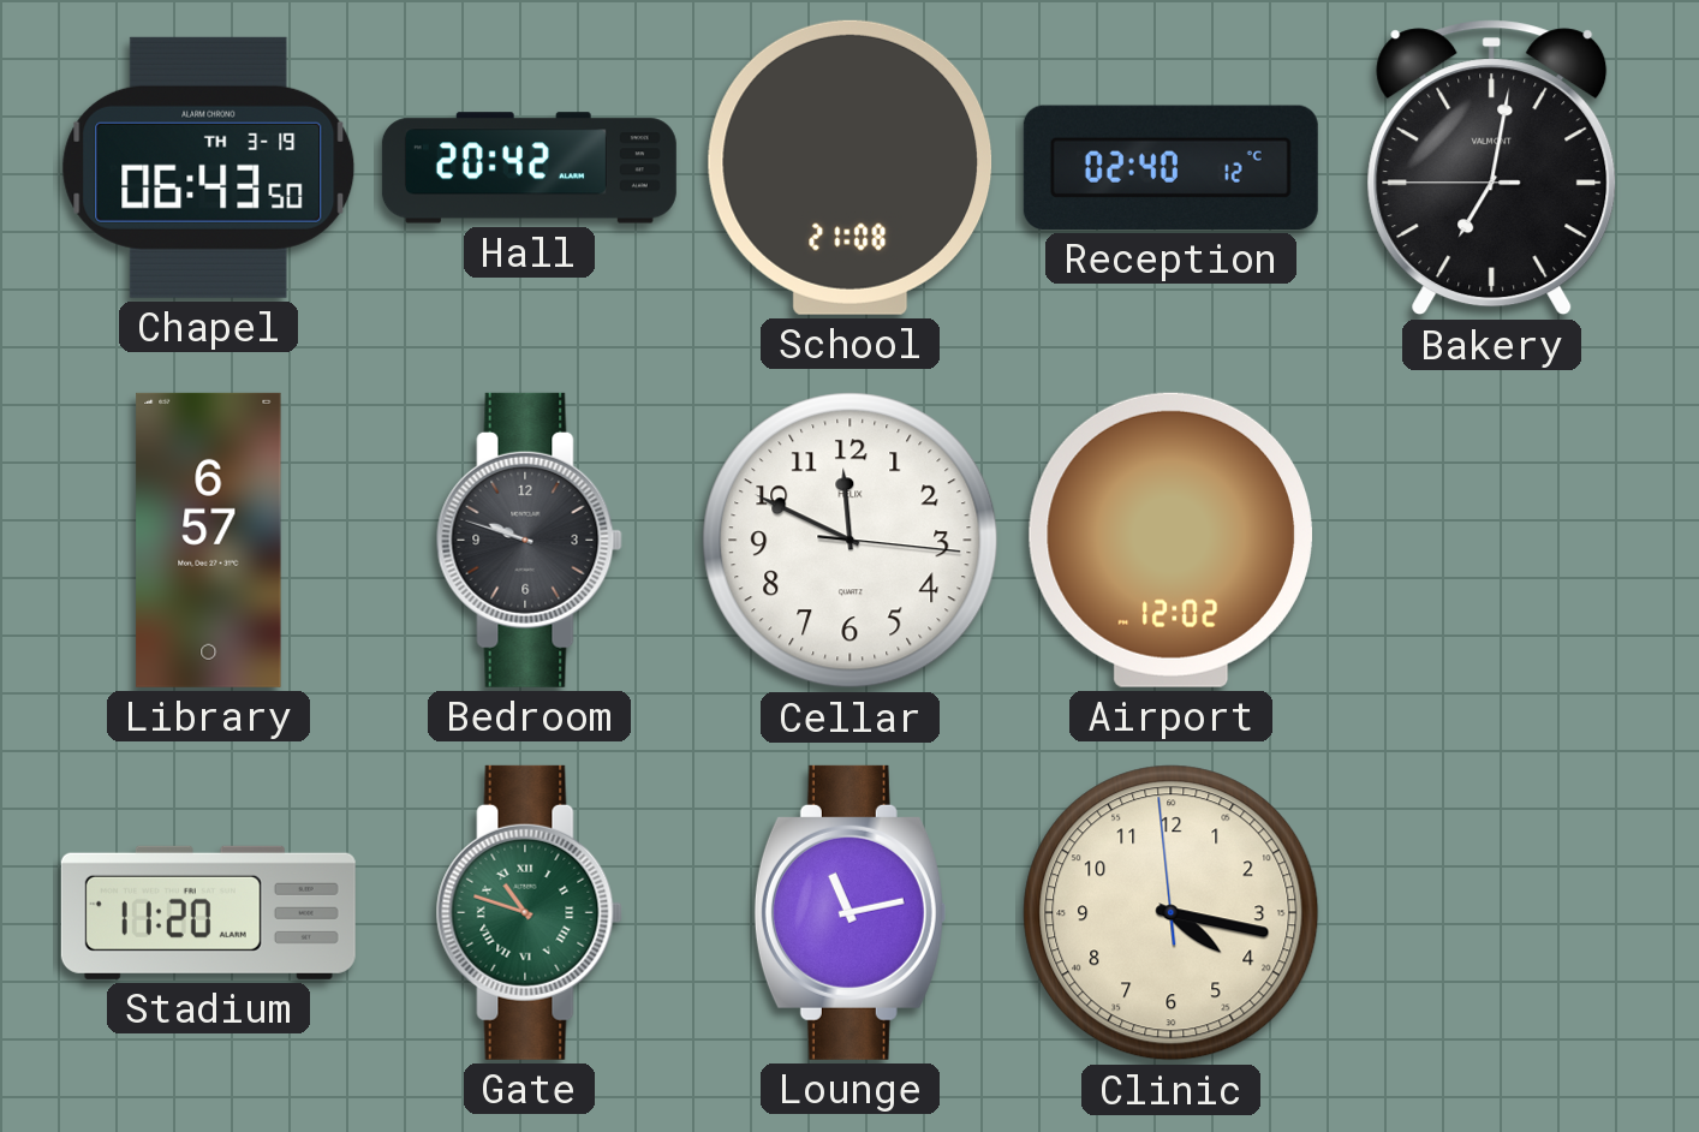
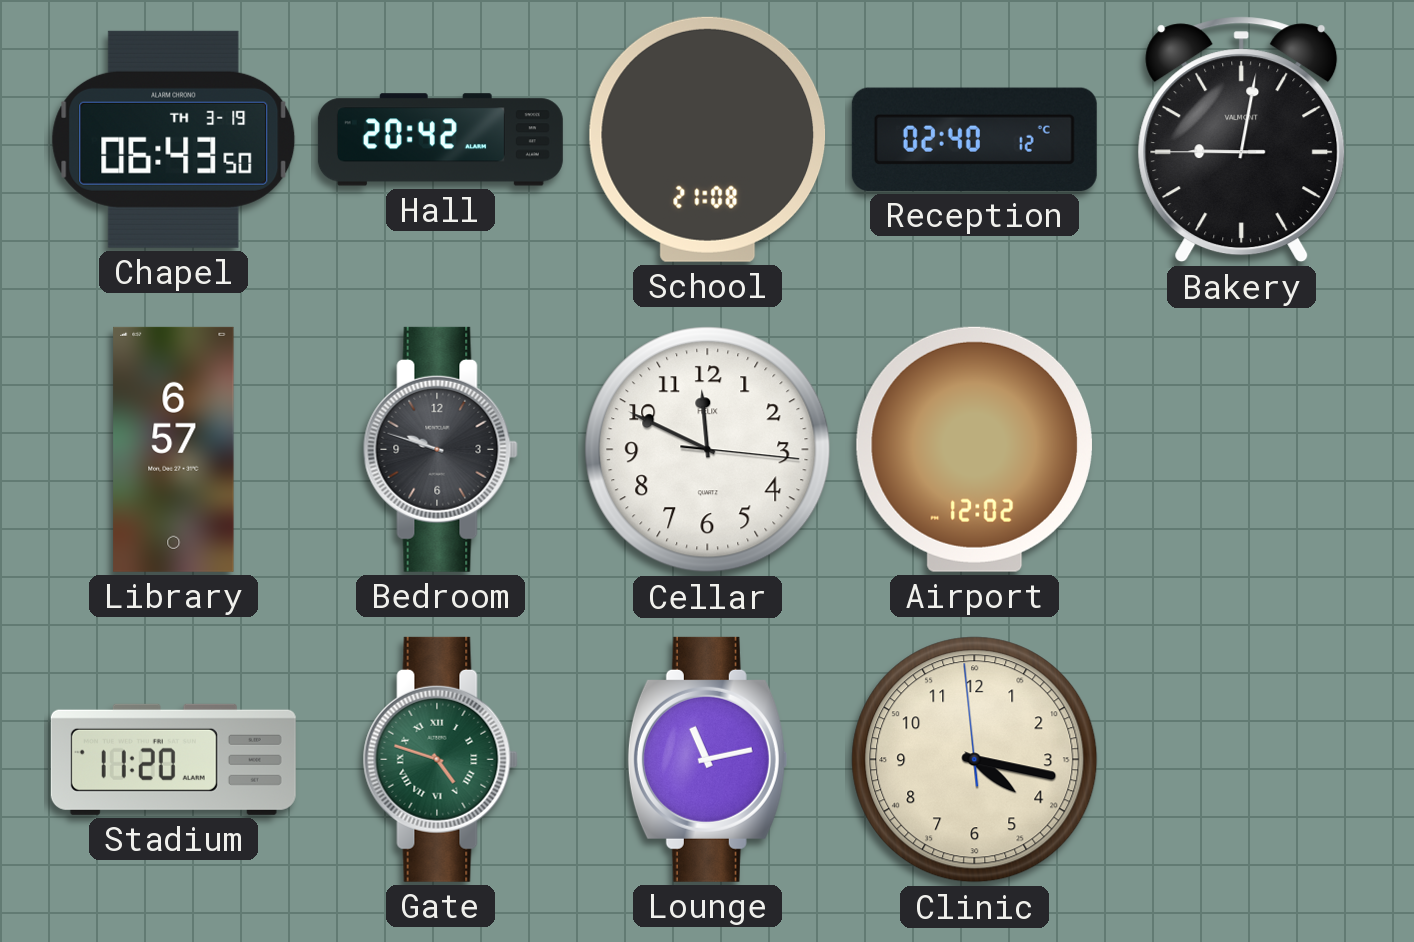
Bakery: 7:01 -> 9:01 (1242, 140)
Gate: 10:48 -> 4:48 (440, 759)
